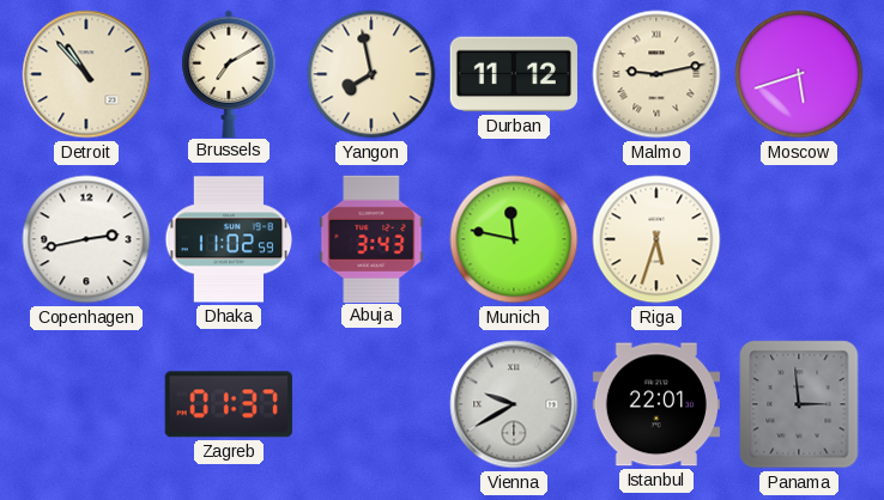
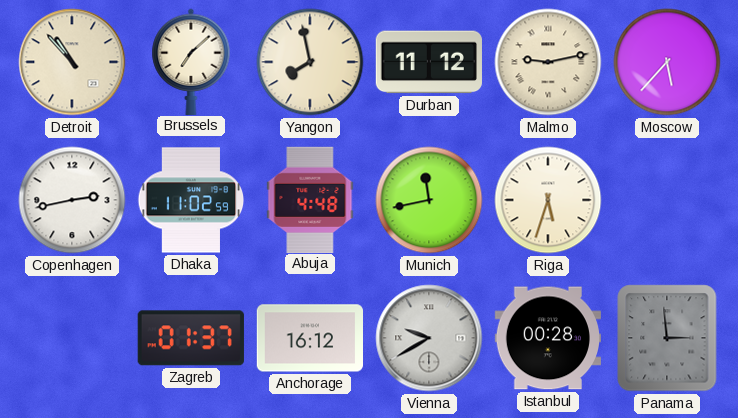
Brussels: 7:10 -> 7:08 (191, 61)
Moscow: 5:42 -> 5:37 (667, 62)
Abuja: 3:43 -> 4:48 (310, 199)
Munich: 11:47 -> 11:43 (429, 200)
Anchorage: none -> 16:12 (309, 338)
Istanbul: 22:01 -> 00:28 (547, 338)
